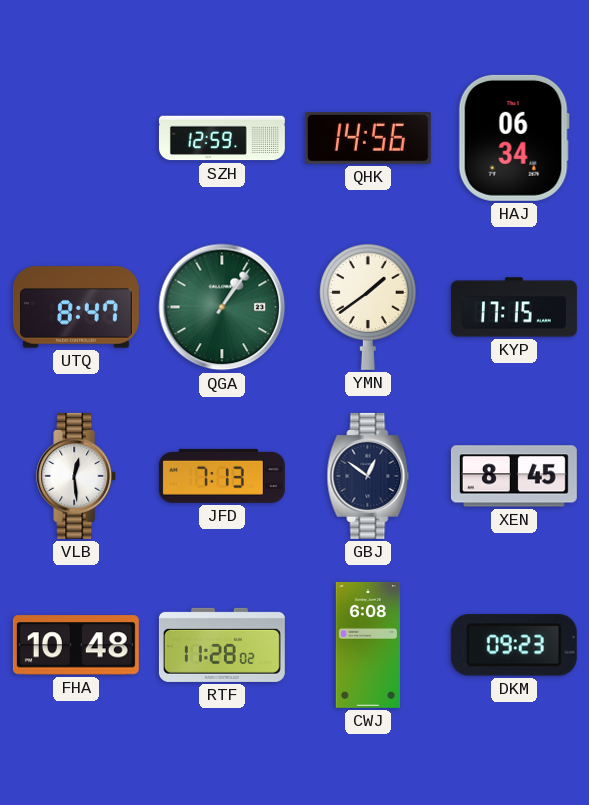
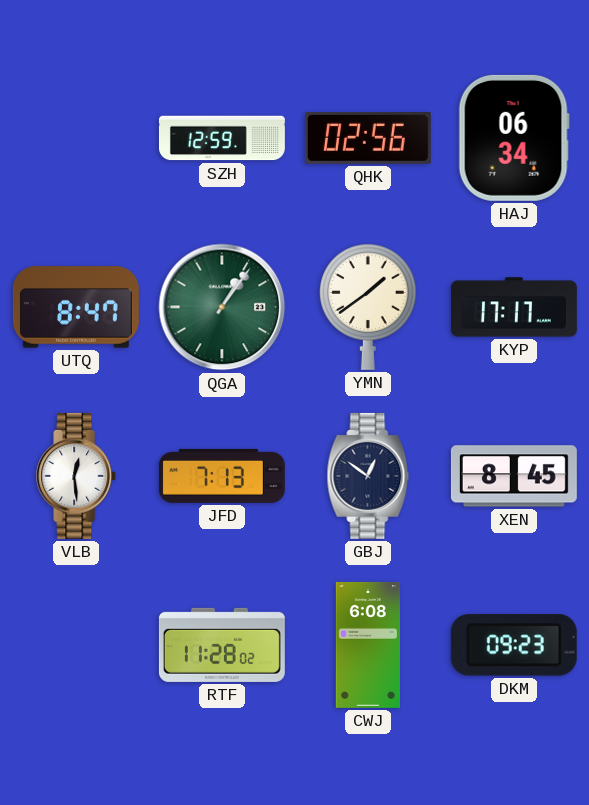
QHK: 14:56 -> 02:56 (368, 139)
KYP: 17:15 -> 17:17 (514, 307)
FHA: 10:48 -> none (76, 645)
